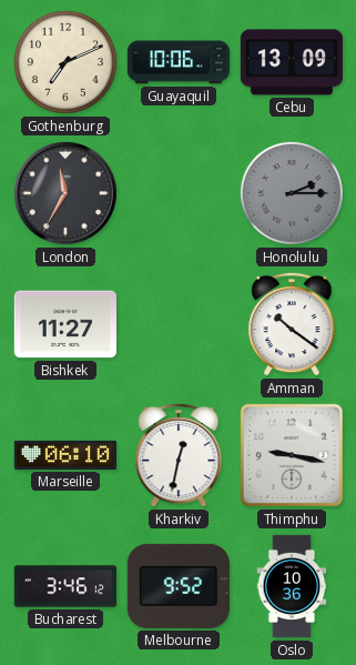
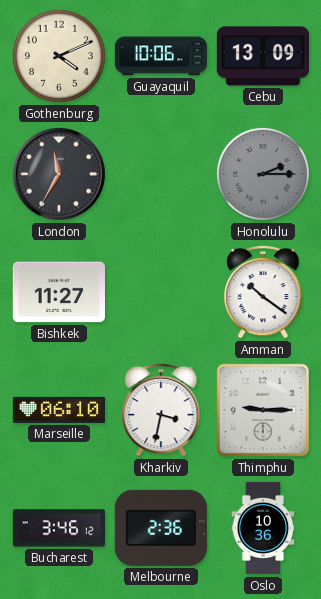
Gothenburg: 7:11 -> 4:11 (59, 56)
Kharkiv: 12:32 -> 3:32 (161, 410)
Thimphu: 9:17 -> 9:15 (263, 410)
Melbourne: 9:52 -> 2:36 (161, 528)
